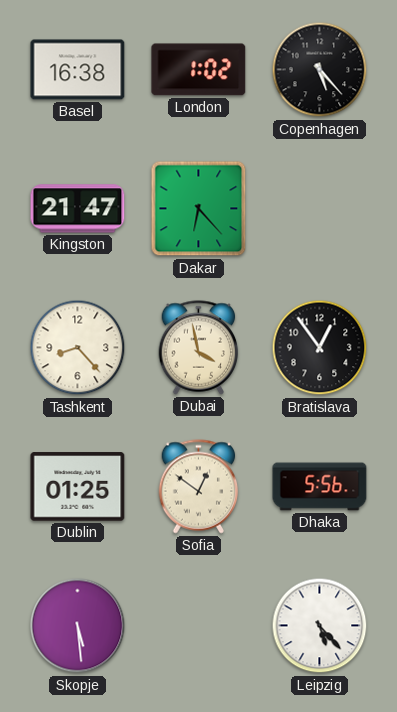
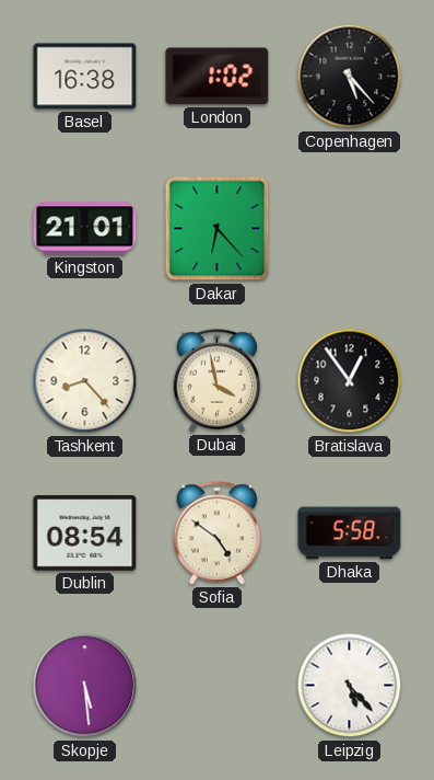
Kingston: 21:47 -> 21:01 (85, 229)
Dublin: 01:25 -> 08:54 (85, 534)
Sofia: 12:51 -> 4:51 (218, 534)
Dhaka: 5:56 -> 5:58 (350, 534)
